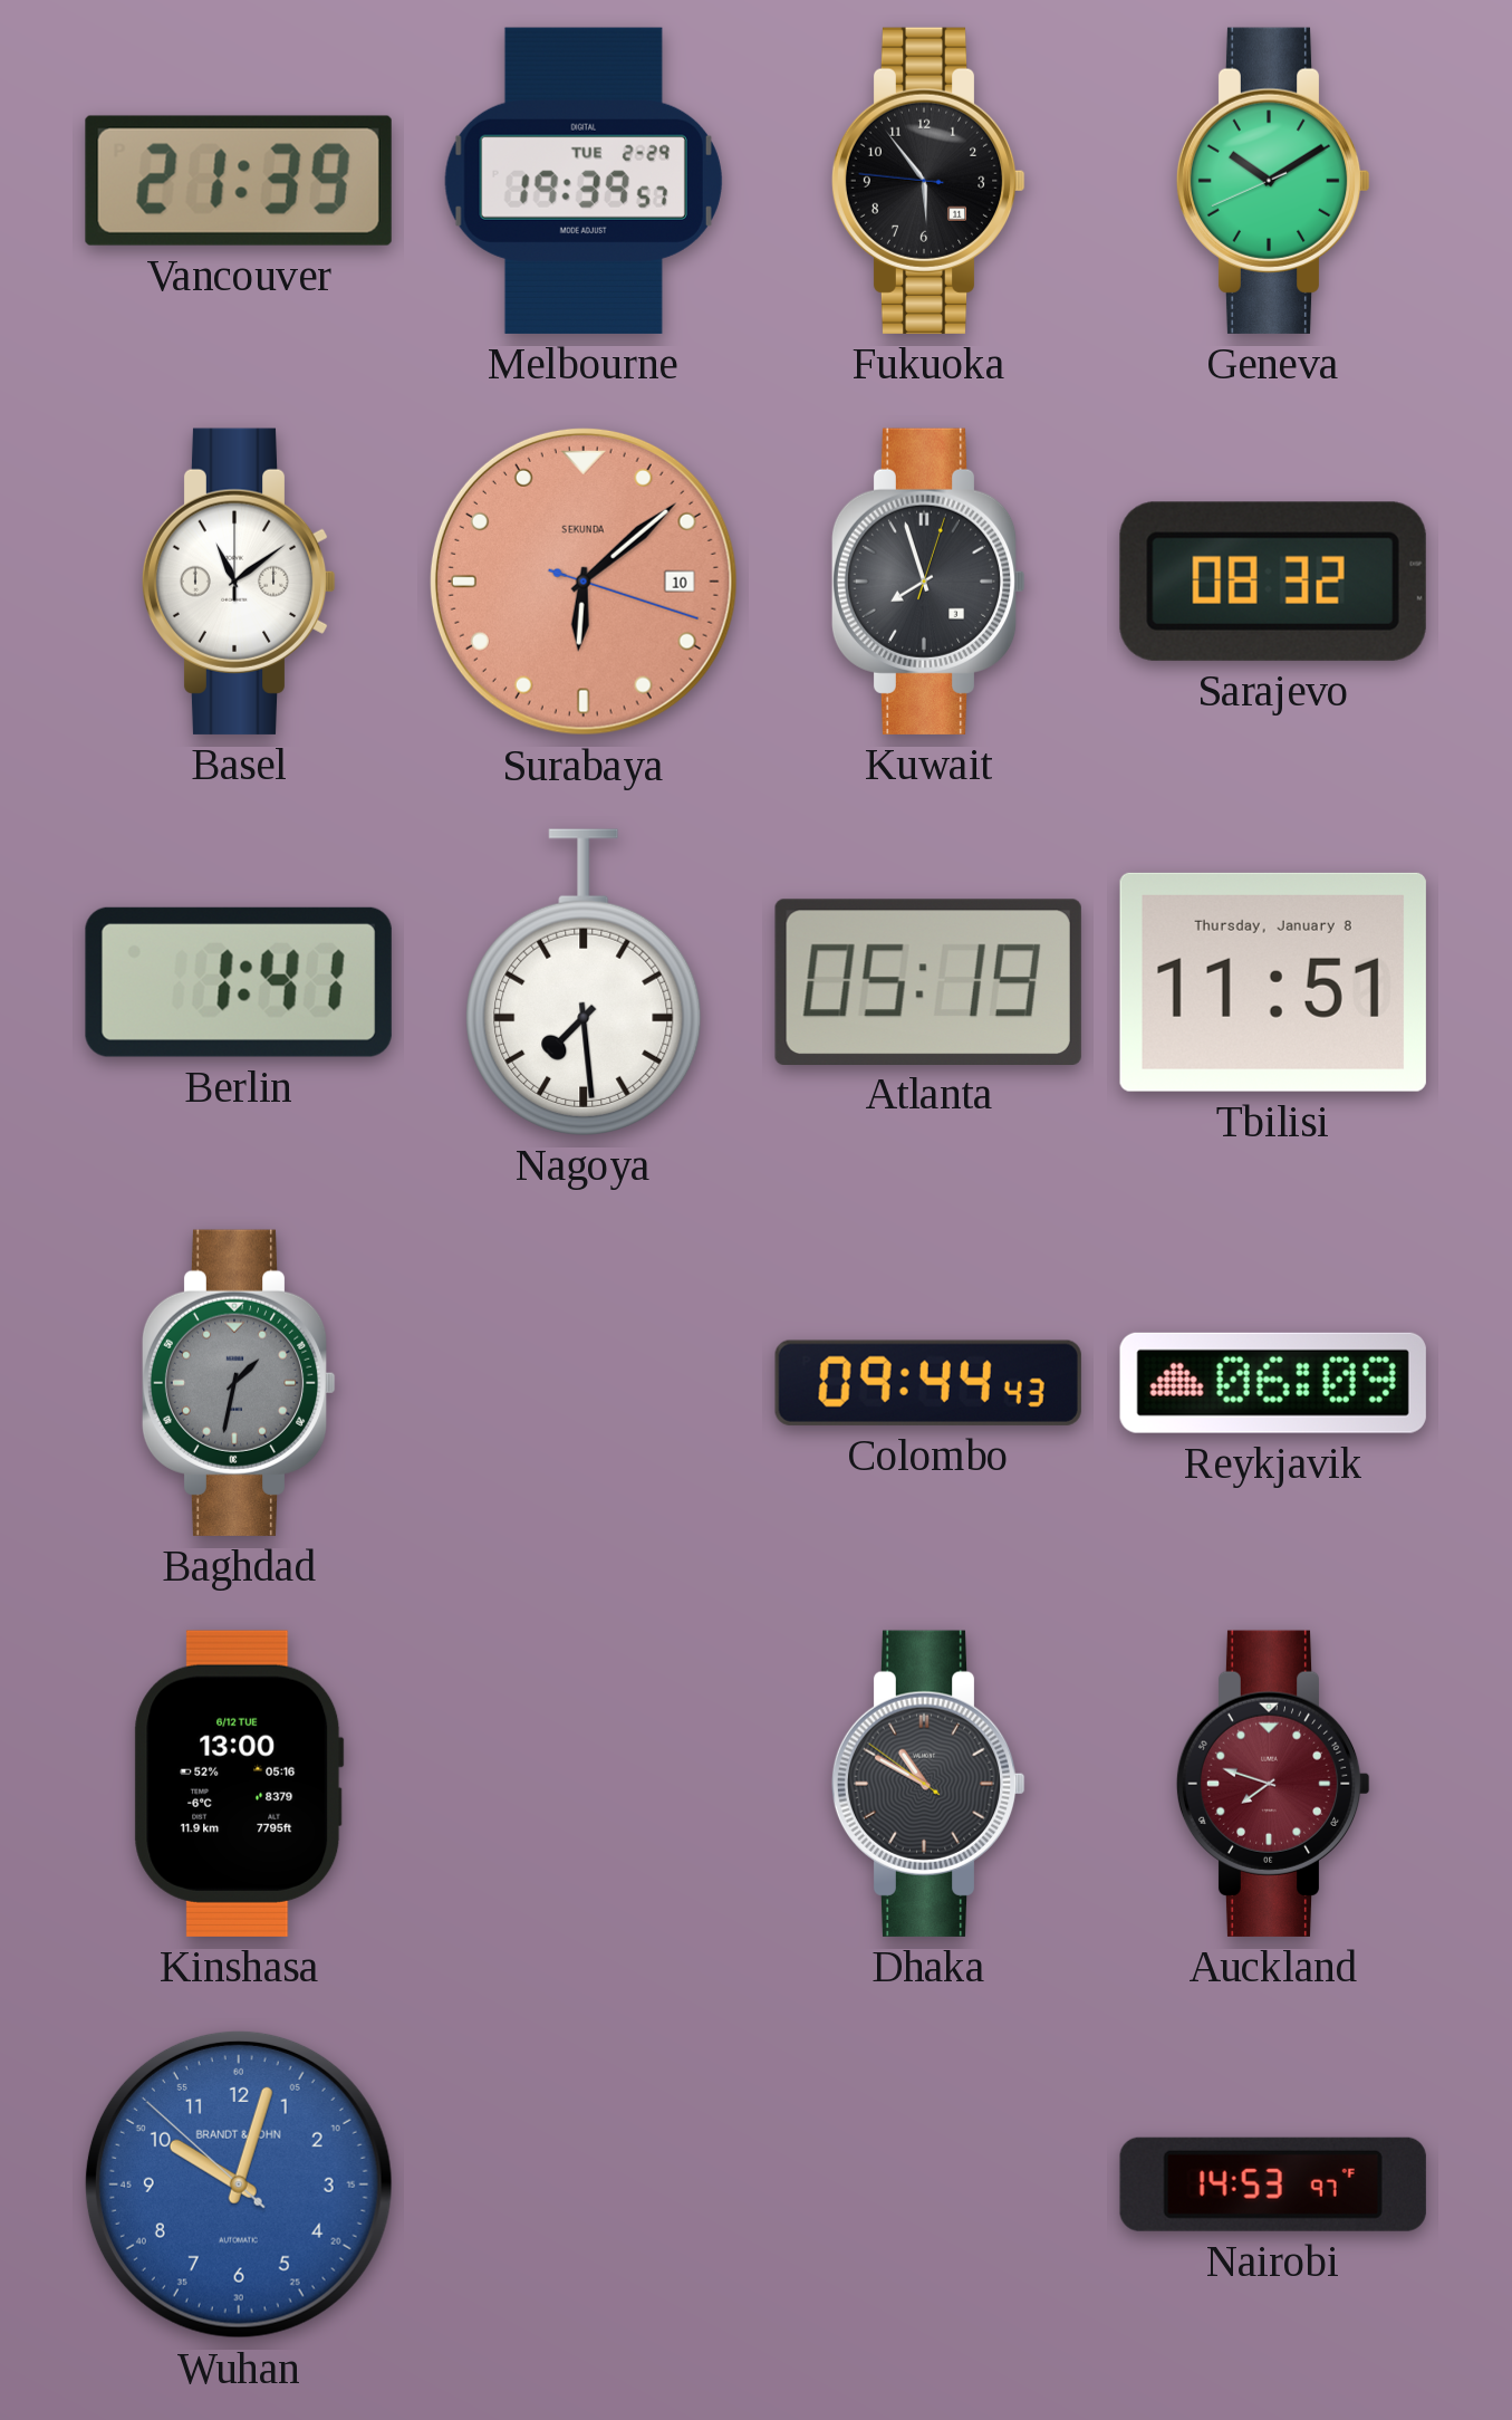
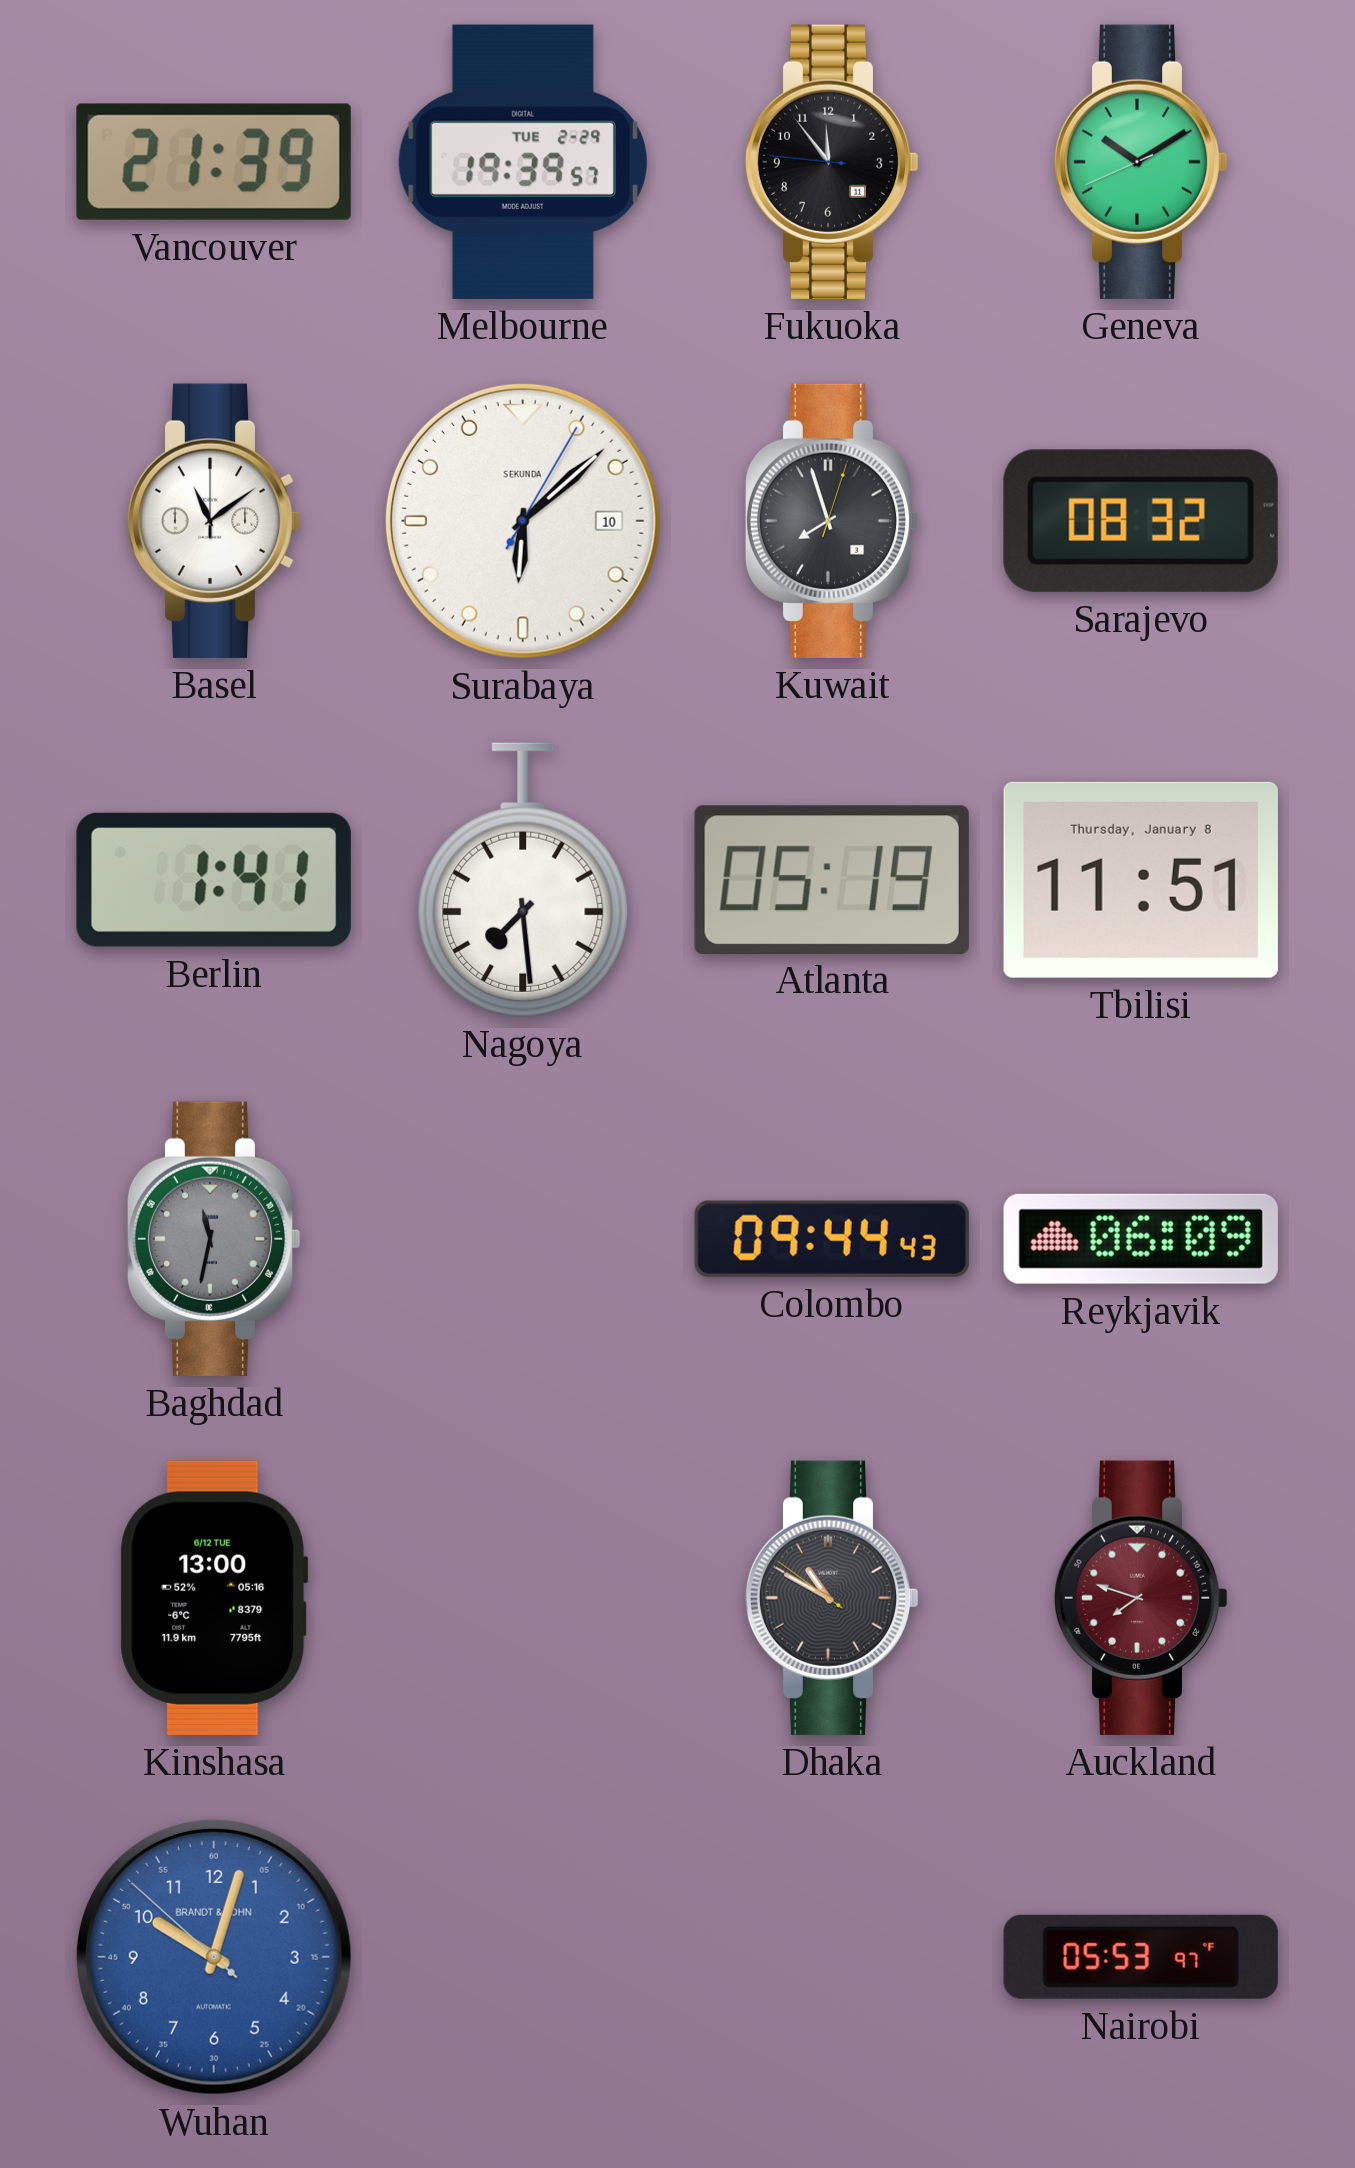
Fukuoka: 5:53 -> 11:53 (832, 162)
Surabaya: 6:08:18 -> 6:08:05 (523, 521)
Surabaya dial: salmon -> white (523, 521)
Baghdad: 1:32 -> 11:32 (214, 1239)
Nairobi: 14:53 -> 05:53 (1141, 1957)
